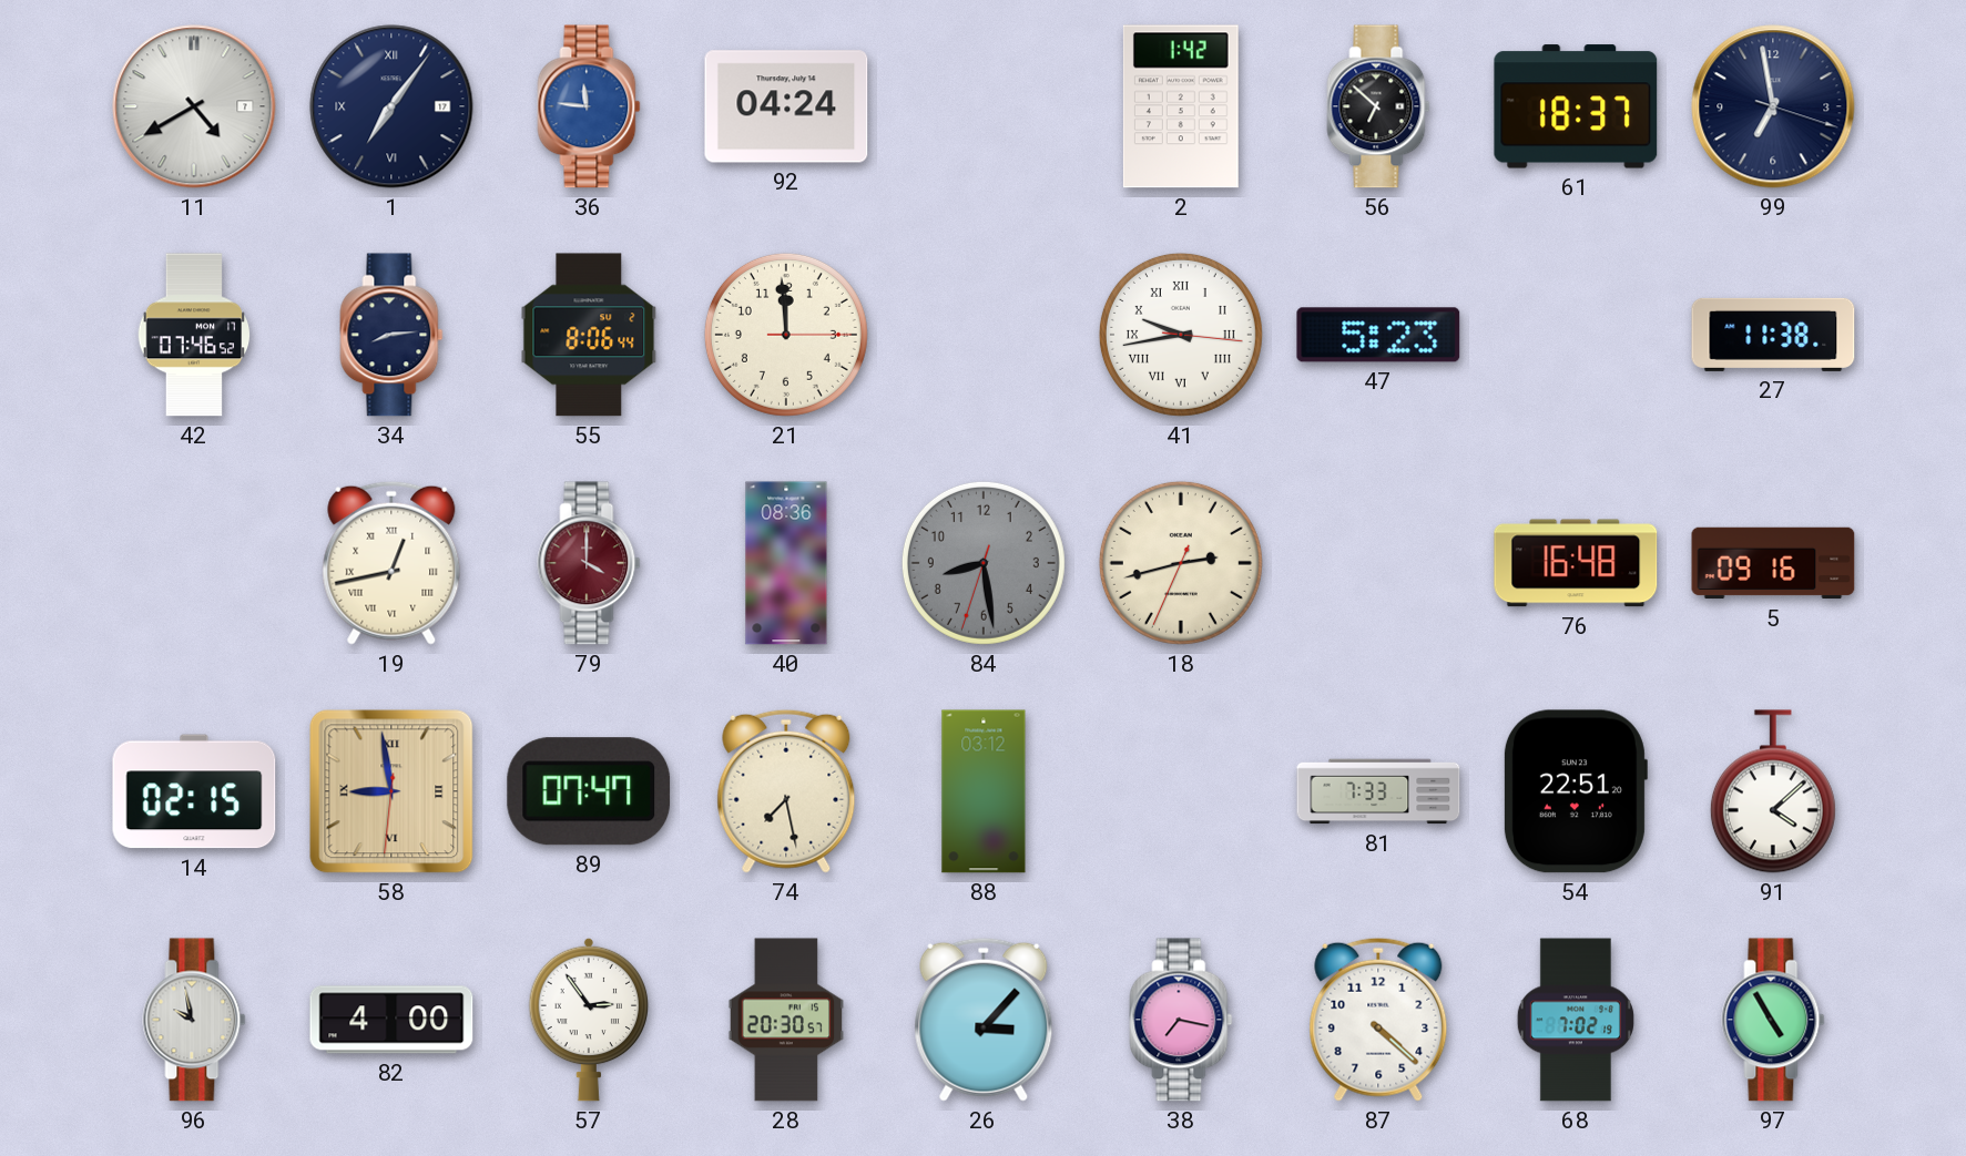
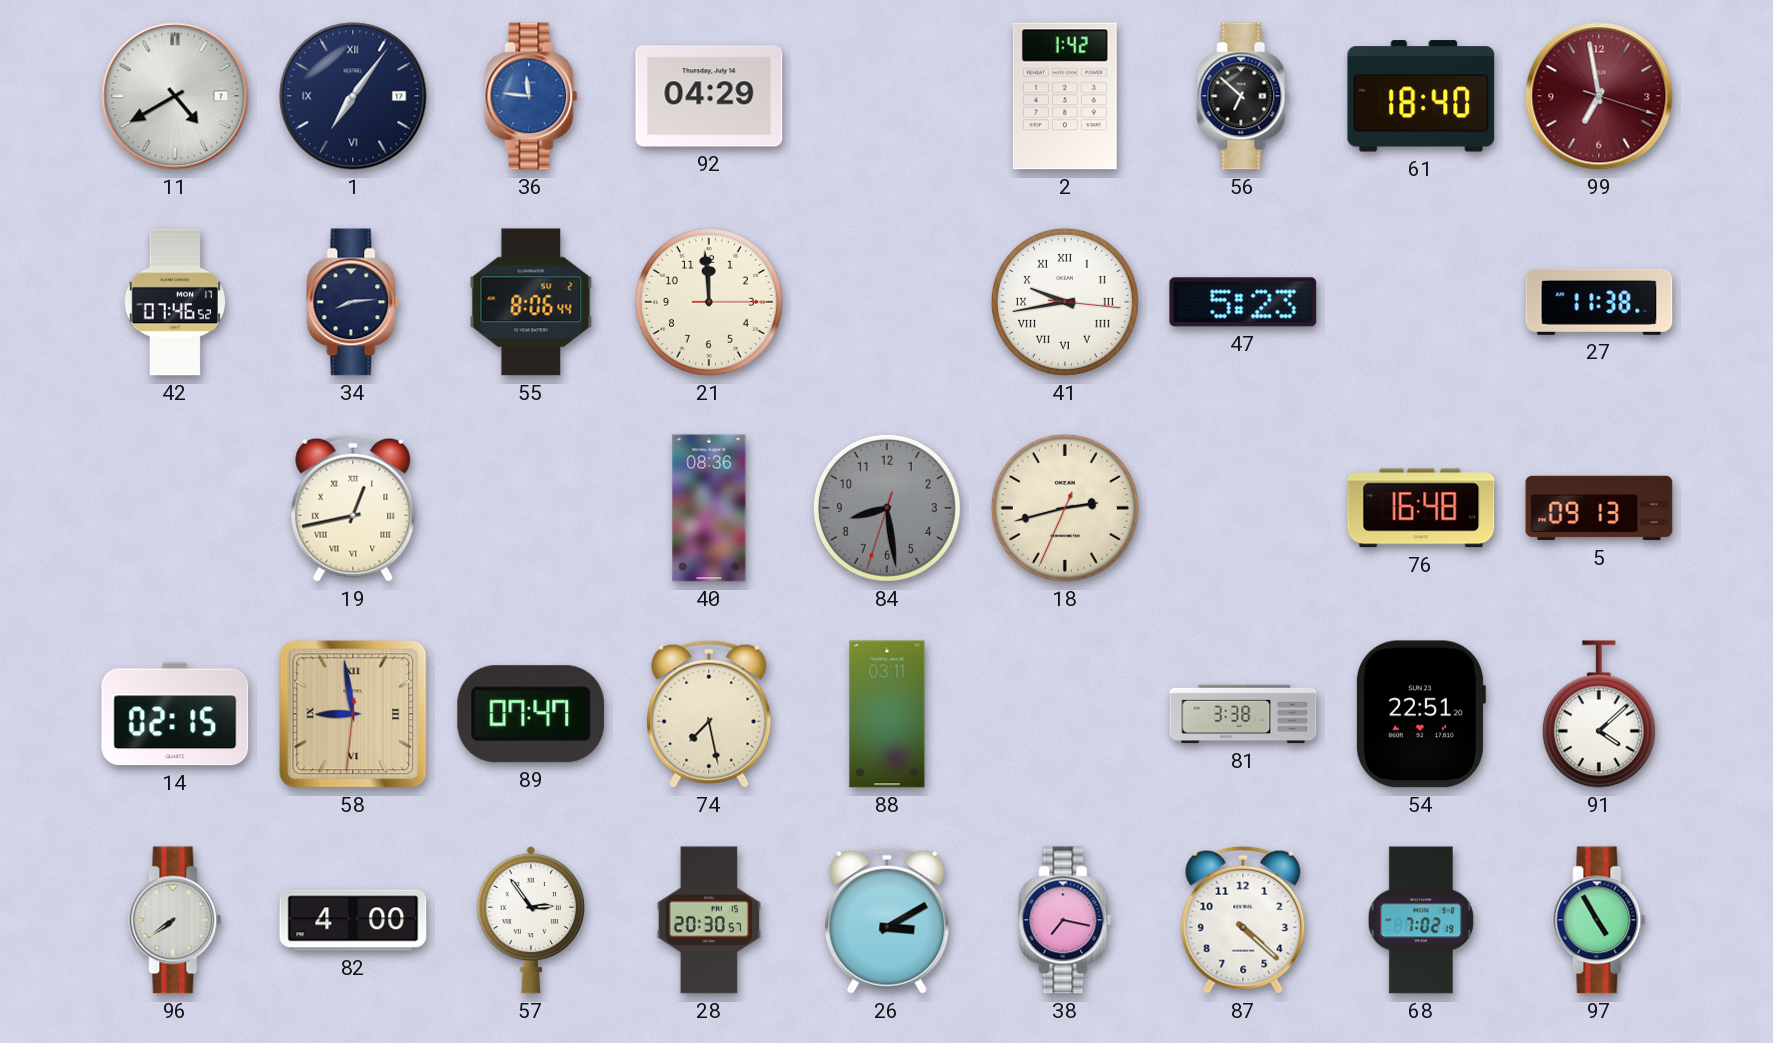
92: 04:24 -> 04:29 (709, 96)
61: 18:37 -> 18:40 (1421, 96)
99 dial: navy -> burgundy (1599, 96)
79: 4:00 -> none (589, 563)
5: 09:16 -> 09:13 (1599, 508)
88: 03:12 -> 03:11 (887, 714)
81: 7:33 -> 3:38 (1243, 714)
96: 9:58 -> 7:39 (175, 920)
26: 3:07 -> 3:10 (887, 920)
